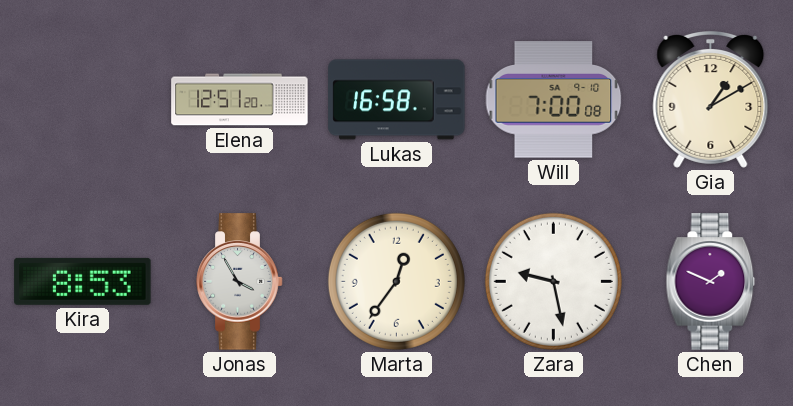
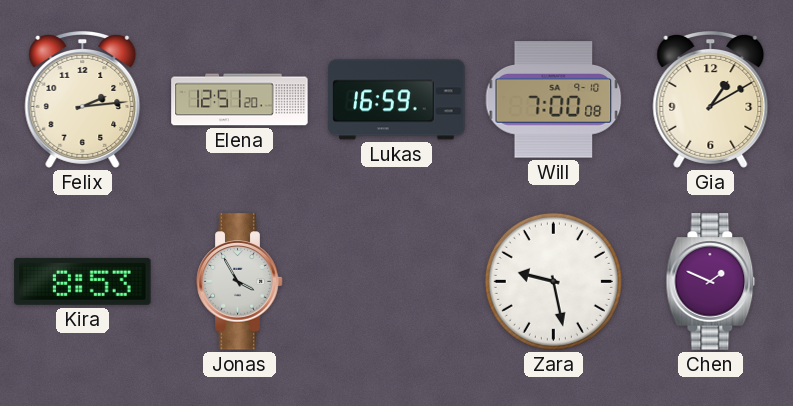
Felix: none -> 2:14 (83, 100)
Lukas: 16:58 -> 16:59 (397, 100)
Marta: 12:36 -> none (396, 281)
